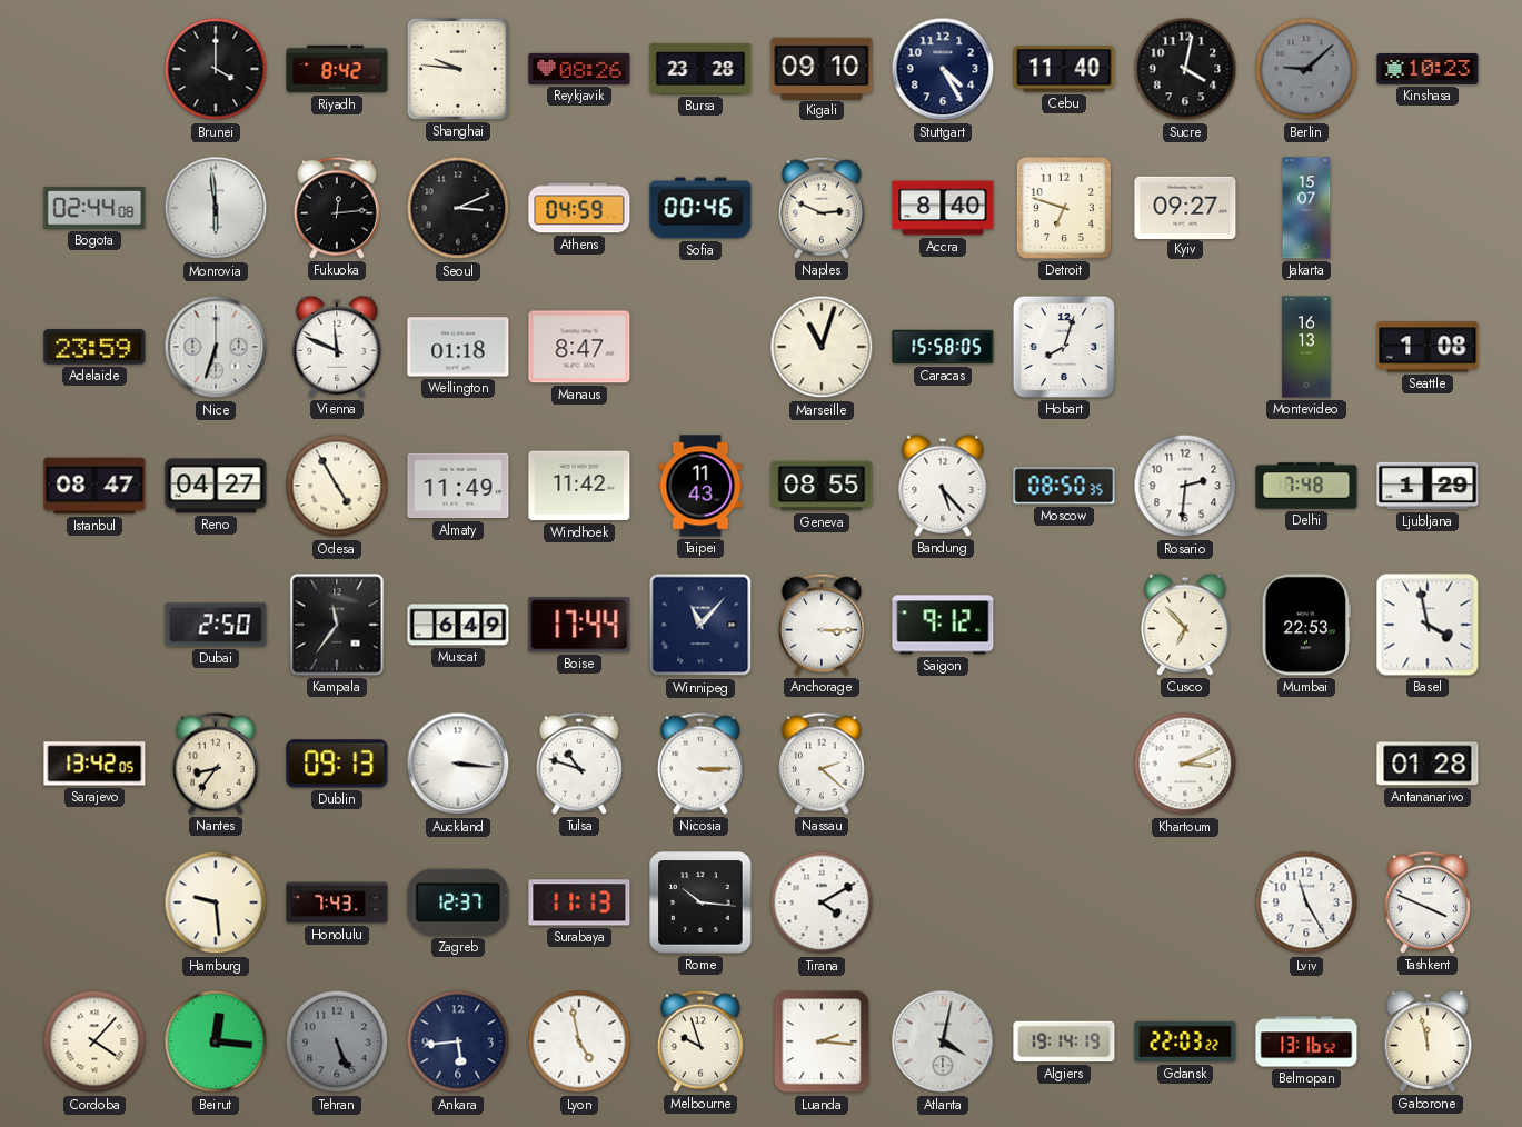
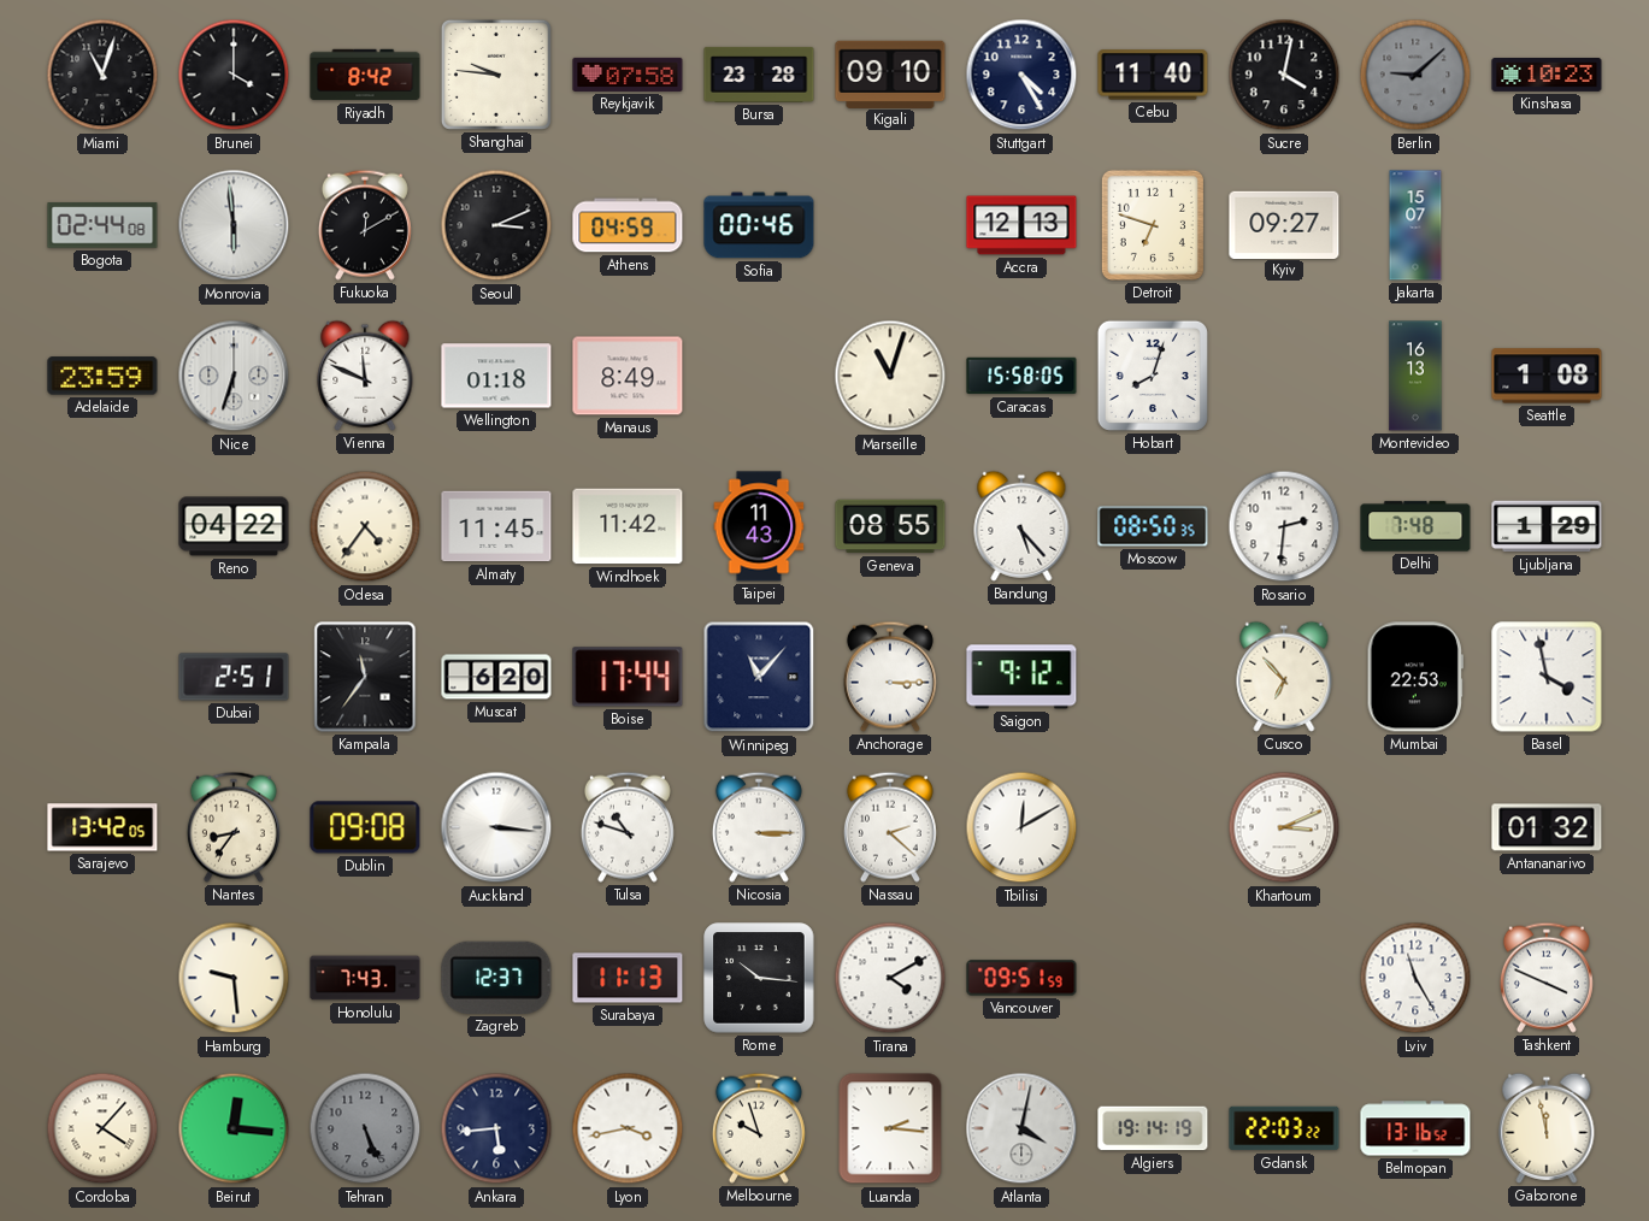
Miami: none -> 11:03 (102, 75)
Reykjavik: 08:26 -> 07:58 (628, 75)
Fukuoka: 12:14 -> 12:10 (365, 225)
Naples: 2:49 -> none (822, 208)
Accra: 8:40 -> 12:13 (1021, 225)
Manaus: 8:47 -> 8:49 (628, 376)
Istanbul: 08:47 -> none (94, 486)
Reno: 04:27 -> 04:22 (234, 526)
Odesa: 4:55 -> 4:36 (365, 526)
Almaty: 11:49 -> 11:45 (496, 526)
Dubai: 2:50 -> 2:51 (234, 677)
Muscat: 6:49 -> 6:20 (496, 677)
Dublin: 09:13 -> 09:08 (365, 827)
Tbilisi: none -> 12:10 (1021, 827)
Antananarivo: 01:28 -> 01:32 (1547, 827)
Vancouver: none -> 09:51 (1021, 978)
Lyon: 4:58 -> 3:43 (628, 1128)
